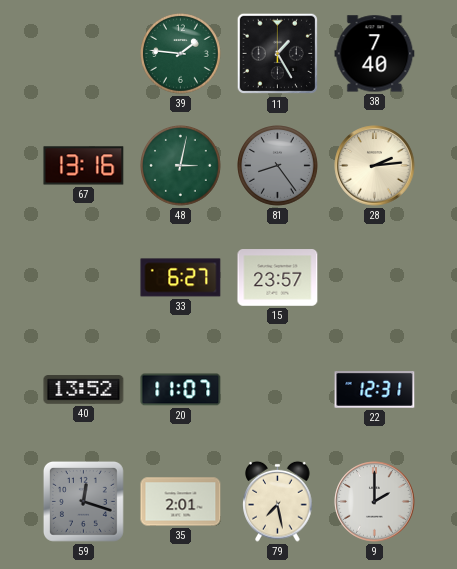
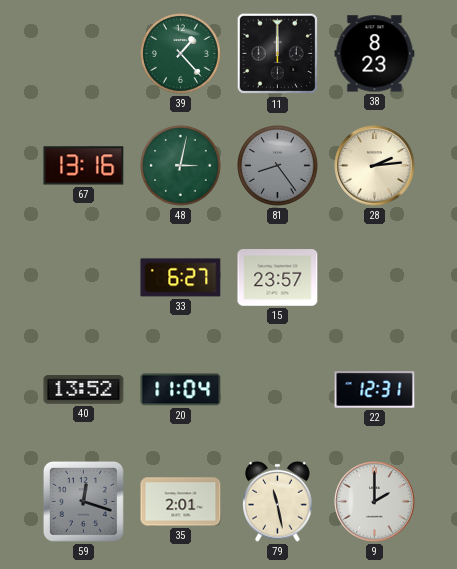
39: 1:46 -> 1:23 (181, 54)
11: 1:25 -> 12:00 (278, 54)
38: 7:40 -> 8:23 (375, 54)
20: 11:07 -> 11:04 (181, 390)
79: 7:28 -> 11:28 (278, 501)
